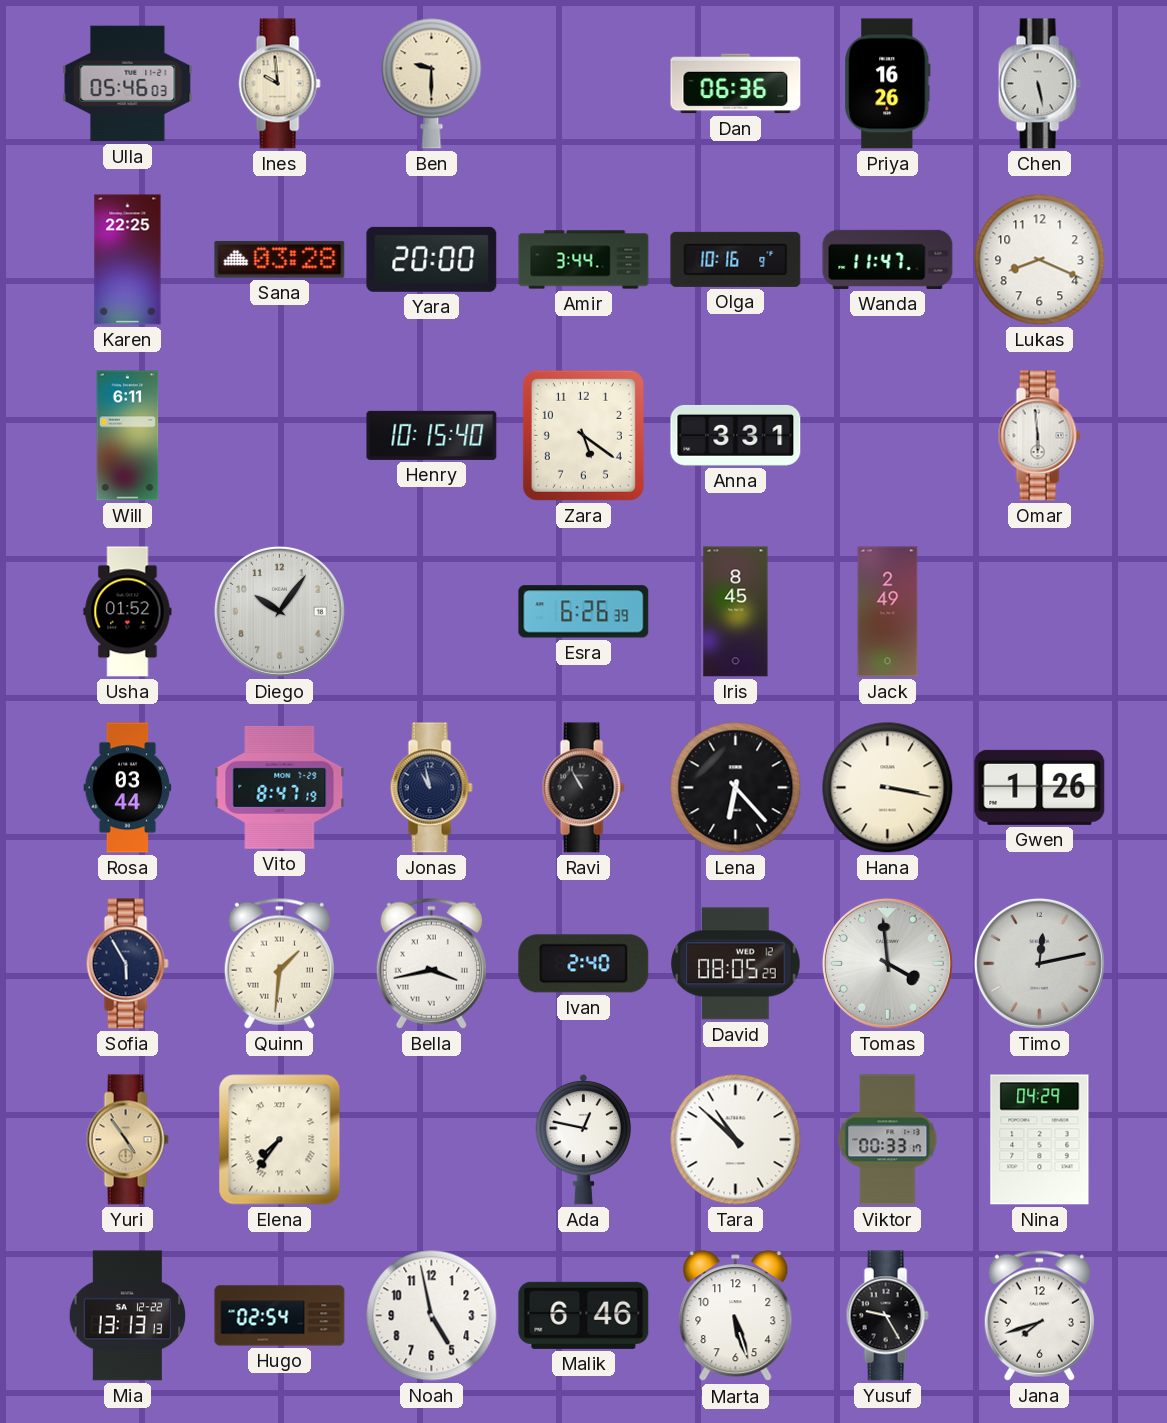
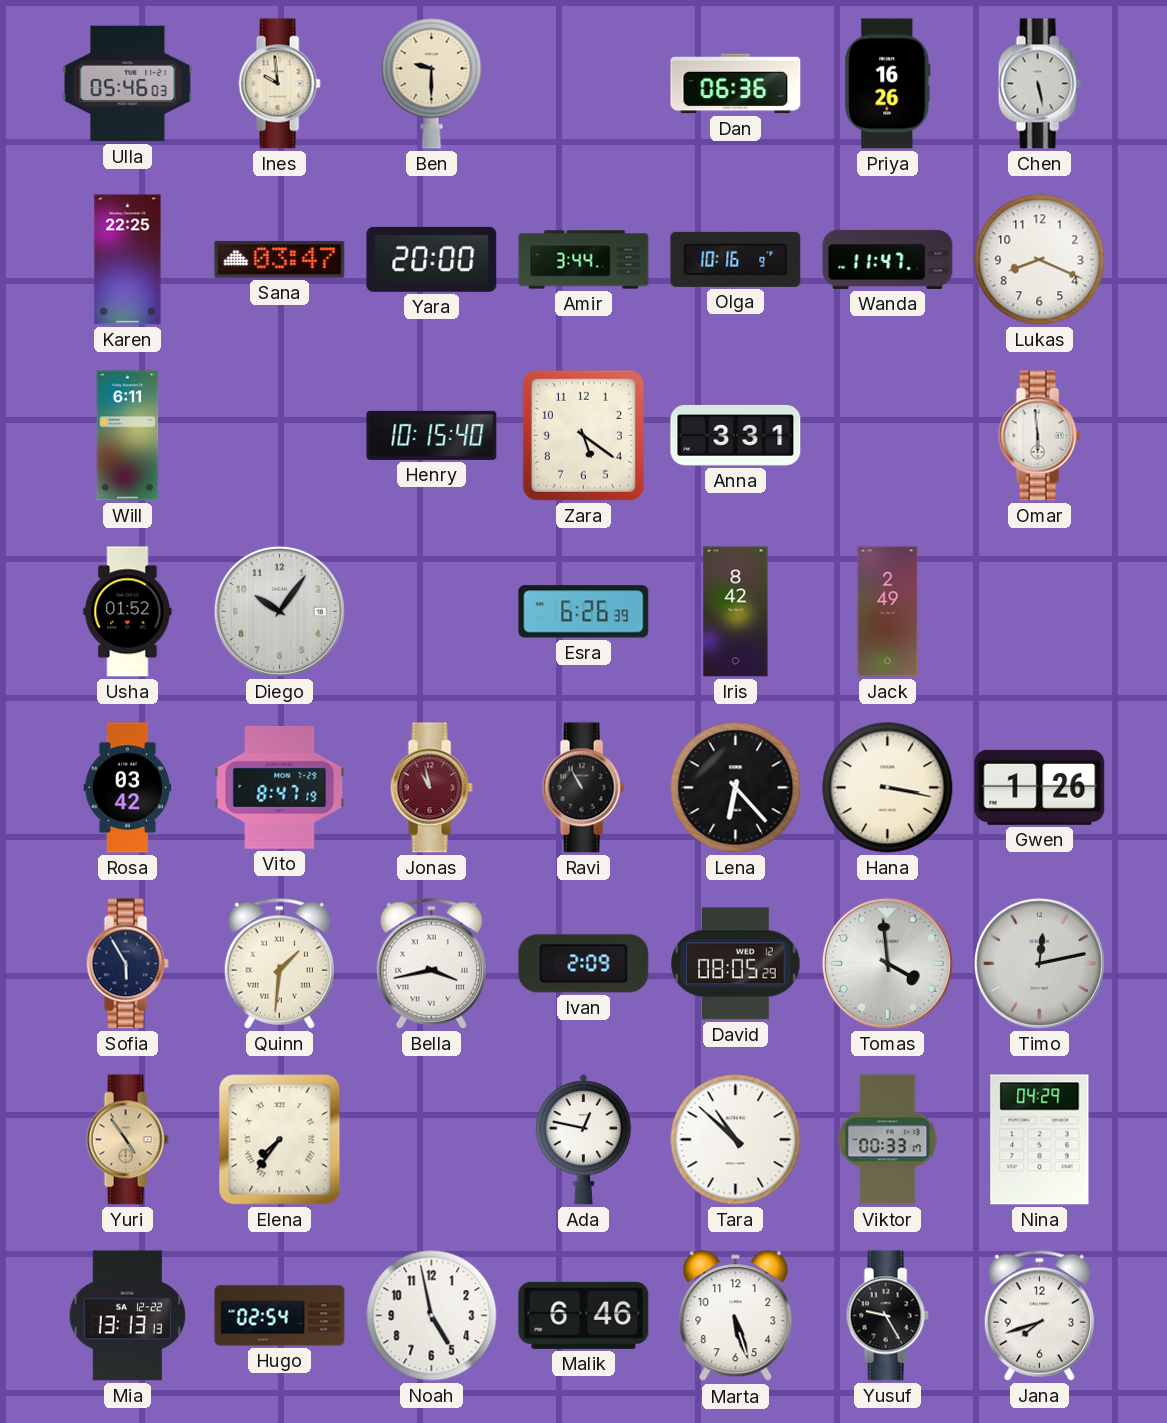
Sana: 03:28 -> 03:47 (280, 259)
Iris: 8:45 -> 8:42 (736, 612)
Rosa: 03:44 -> 03:42 (128, 788)
Jonas dial: navy -> burgundy (431, 788)
Ivan: 2:40 -> 2:09 (584, 964)
